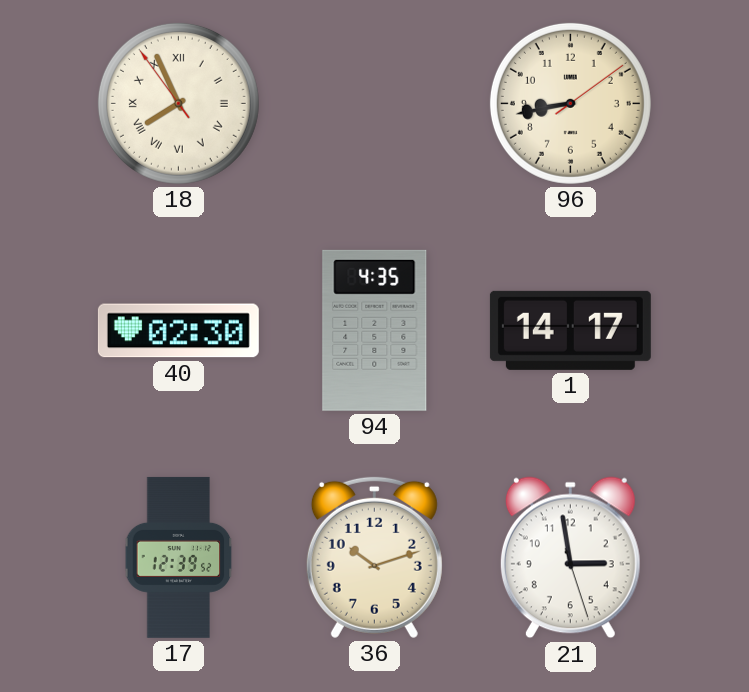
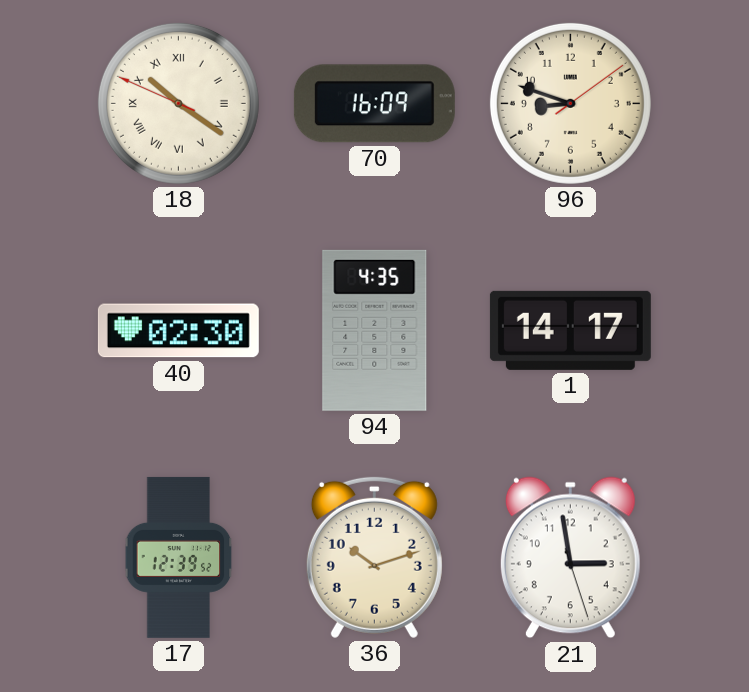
18: 7:55 -> 10:20 (178, 103)
70: none -> 16:09 (374, 104)
96: 8:43 -> 8:48 (570, 103)
